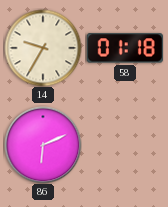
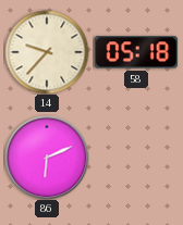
14: 9:35 -> 9:37 (47, 52)
58: 01:18 -> 05:18 (136, 52)
